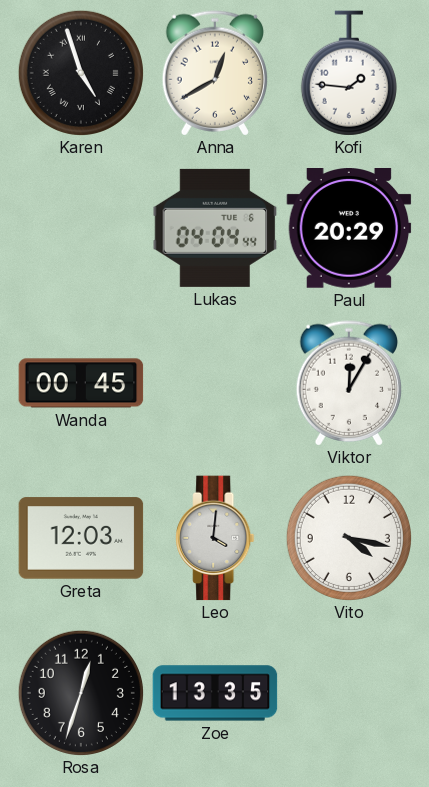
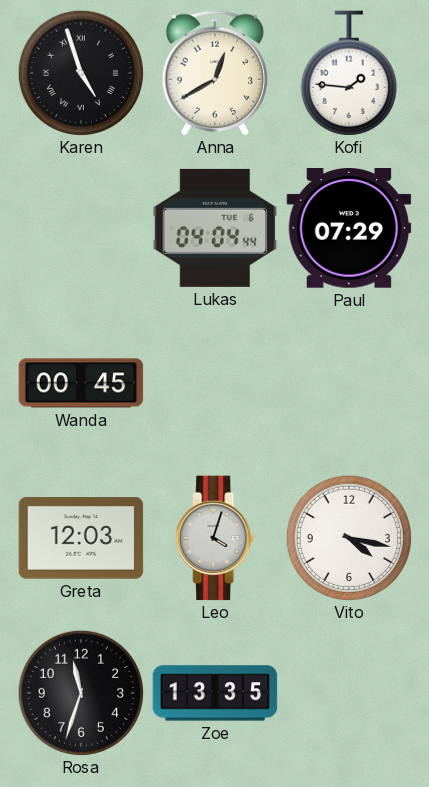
Paul: 20:29 -> 07:29 (349, 229)
Viktor: 12:05 -> none (348, 383)
Leo: 4:01 -> 4:03 (215, 538)
Rosa: 12:33 -> 11:33 (81, 693)
